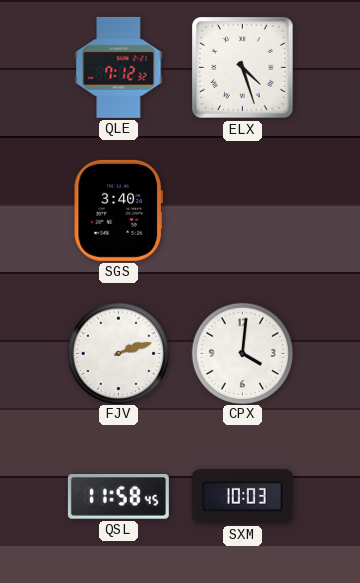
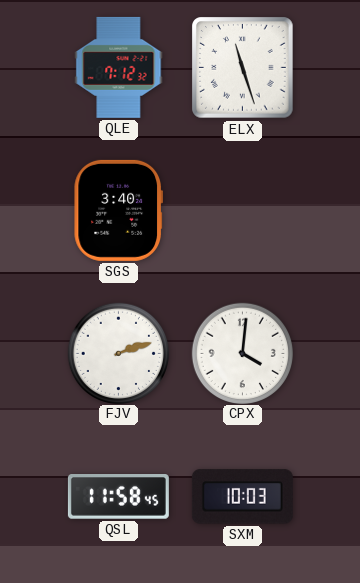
ELX: 4:27 -> 11:27 (243, 68)
